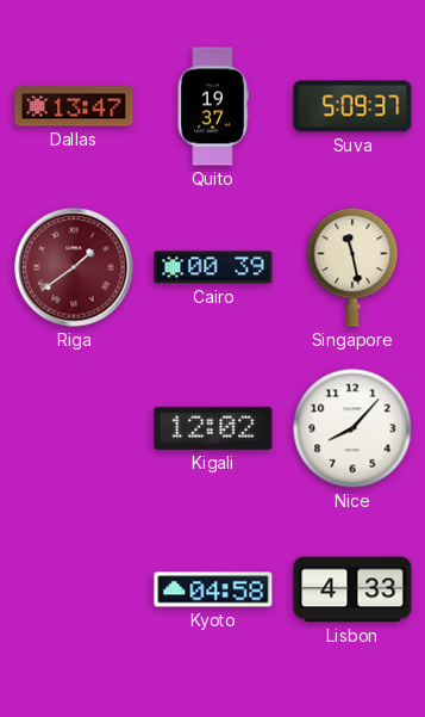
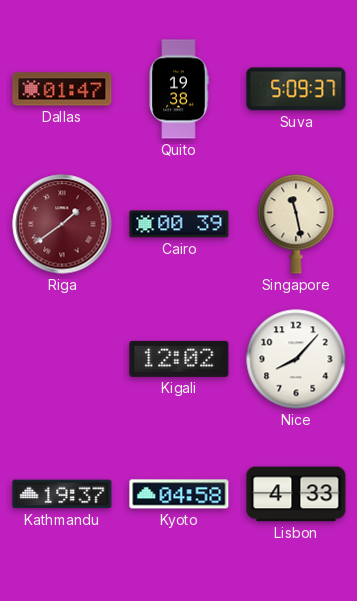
Dallas: 13:47 -> 01:47 (62, 89)
Quito: 19:37 -> 19:38 (179, 89)
Kathmandu: none -> 19:37 (62, 494)
